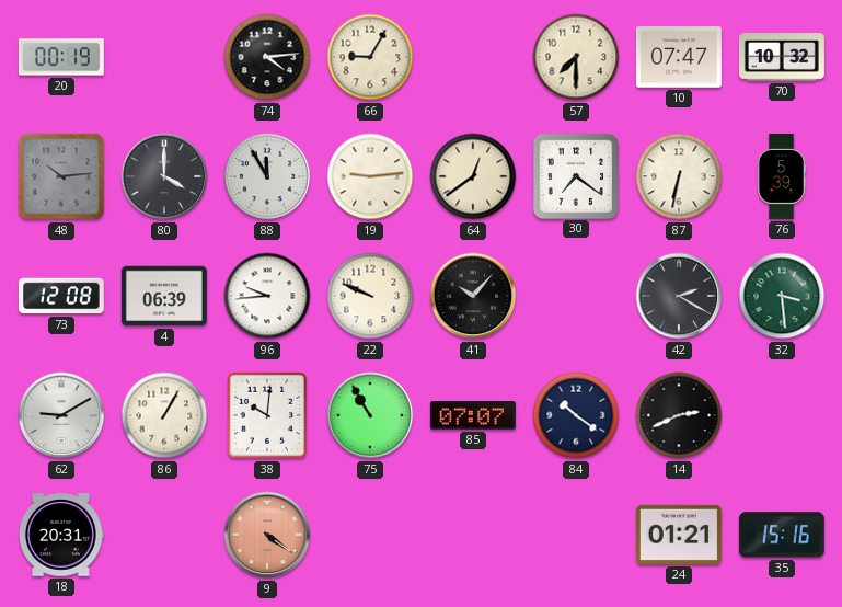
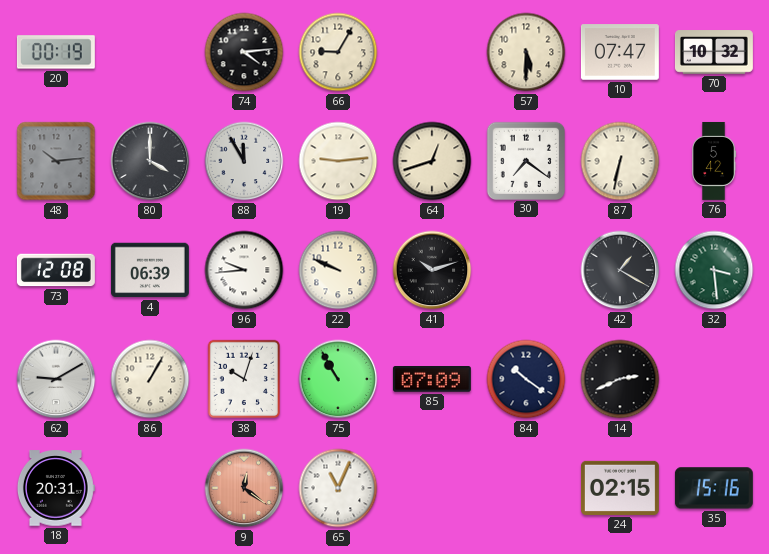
57: 7:30 -> 5:30 (526, 52)
64: 12:39 -> 12:42 (432, 161)
76: 5:39 -> 5:42 (714, 161)
41: 10:07 -> 10:12 (432, 270)
42: 2:20 -> 1:20 (620, 270)
38: 10:01 -> 10:03 (244, 379)
85: 07:07 -> 07:09 (432, 379)
9: 4:21 -> 12:21 (244, 488)
65: none -> 11:04 (338, 488)
24: 01:21 -> 02:15 (620, 488)
